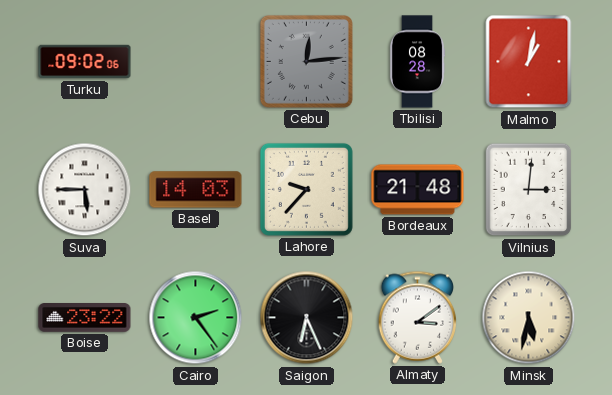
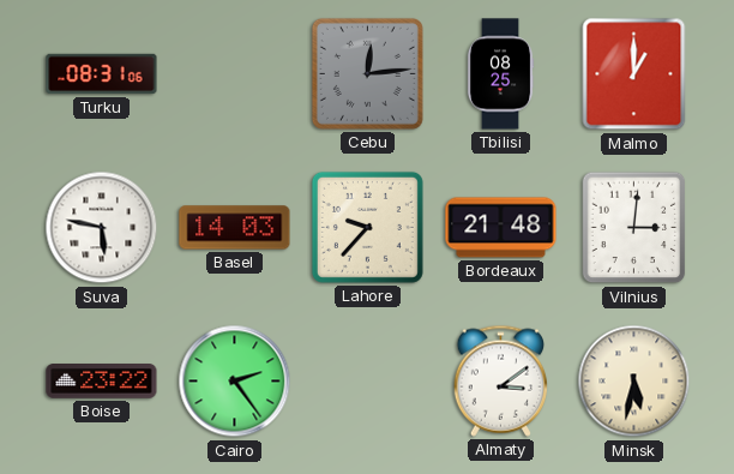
Turku: 09:02 -> 08:31 (102, 74)
Tbilisi: 08:28 -> 08:25 (500, 74)
Malmo: 1:02 -> 1:00 (634, 74)
Suva: 5:45 -> 5:47 (102, 228)
Saigon: 6:26 -> none (307, 318)
